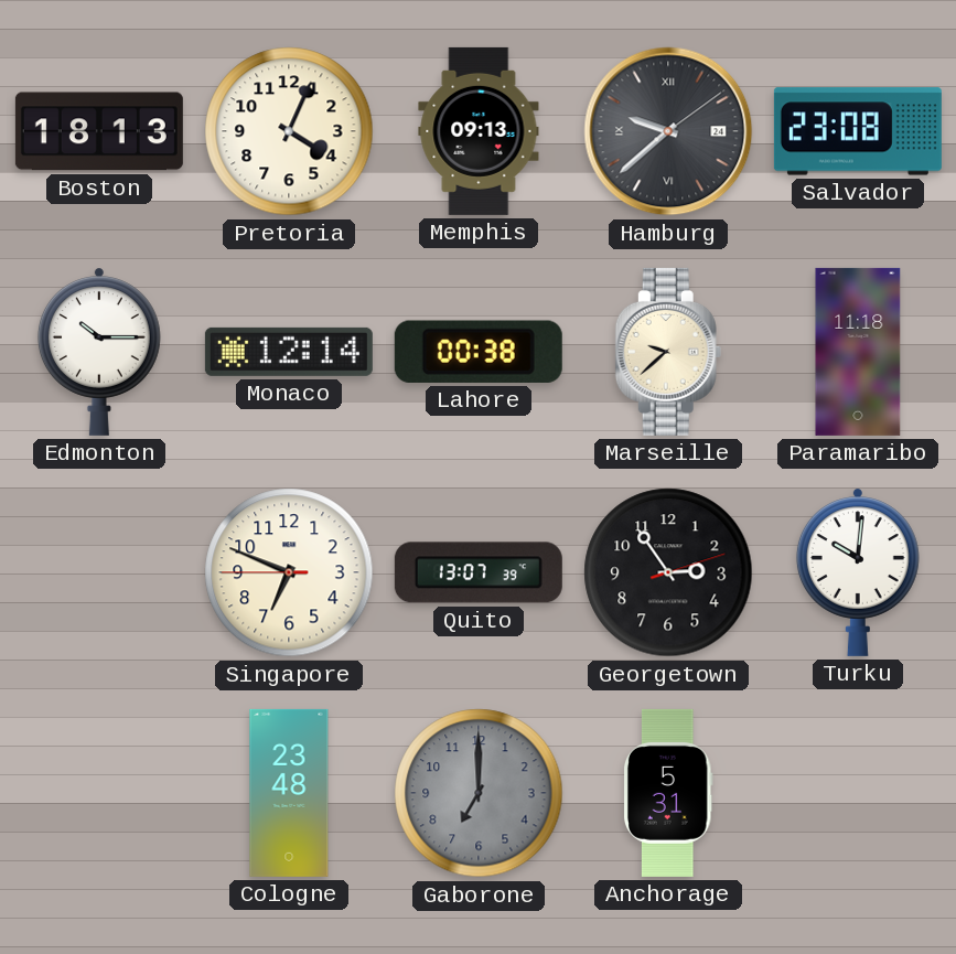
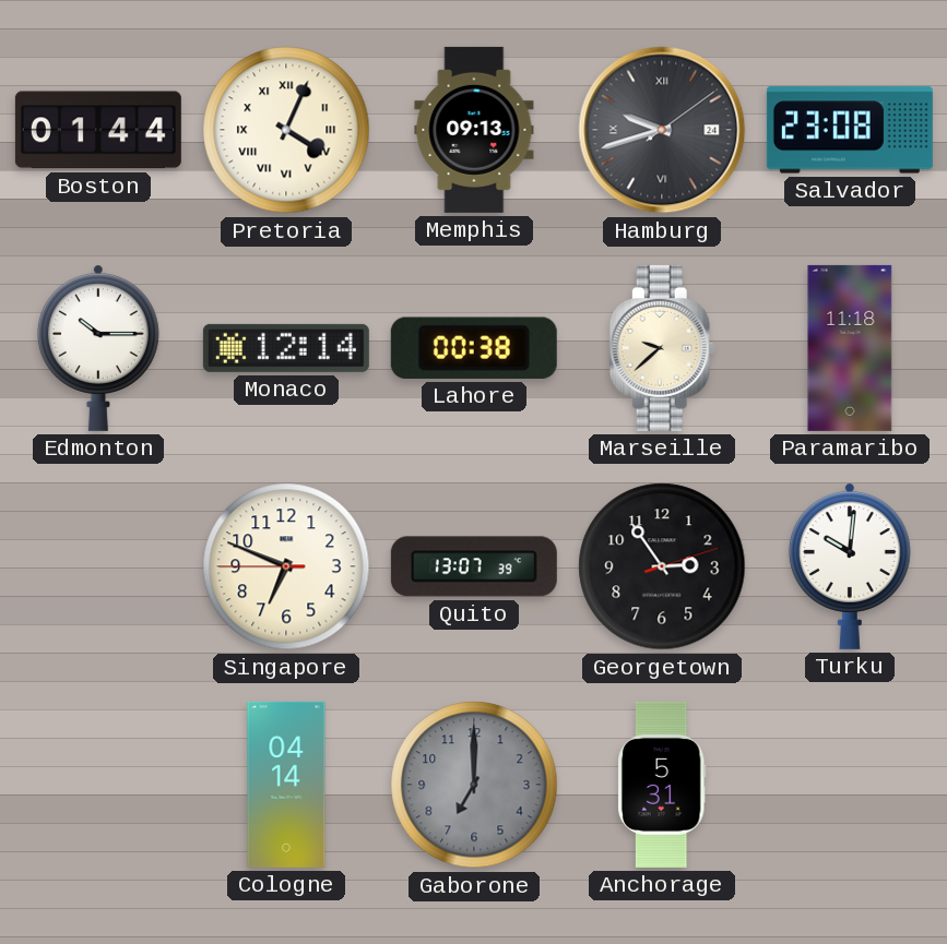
Boston: 18:13 -> 01:44 (98, 130)
Pretoria numerals: Arabic -> Roman (286, 130)
Hamburg: 9:38 -> 9:42 (662, 130)
Cologne: 23:48 -> 04:14 (286, 785)
